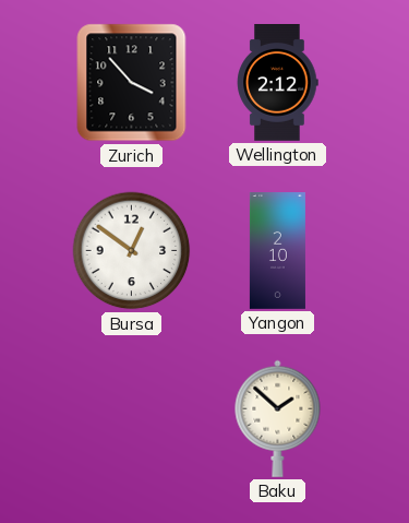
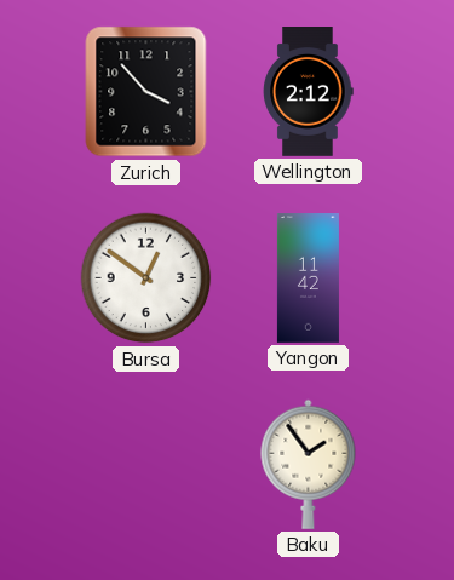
Yangon: 2:10 -> 11:42 (308, 278)
Baku: 1:52 -> 1:54 (309, 464)
